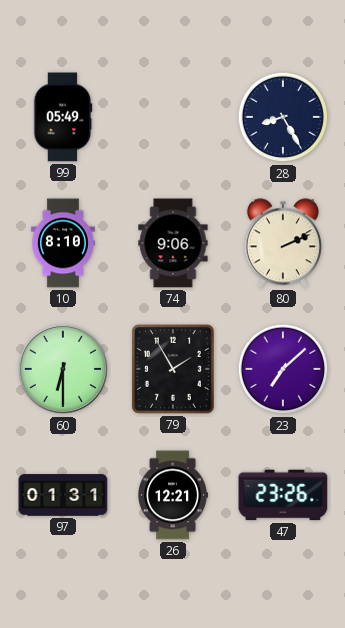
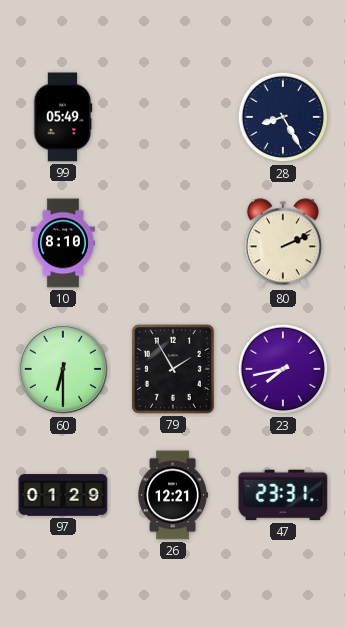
74: 9:06 -> none (173, 243)
23: 7:08 -> 7:43 (283, 369)
97: 01:31 -> 01:29 (63, 495)
47: 23:26 -> 23:31 (283, 495)
